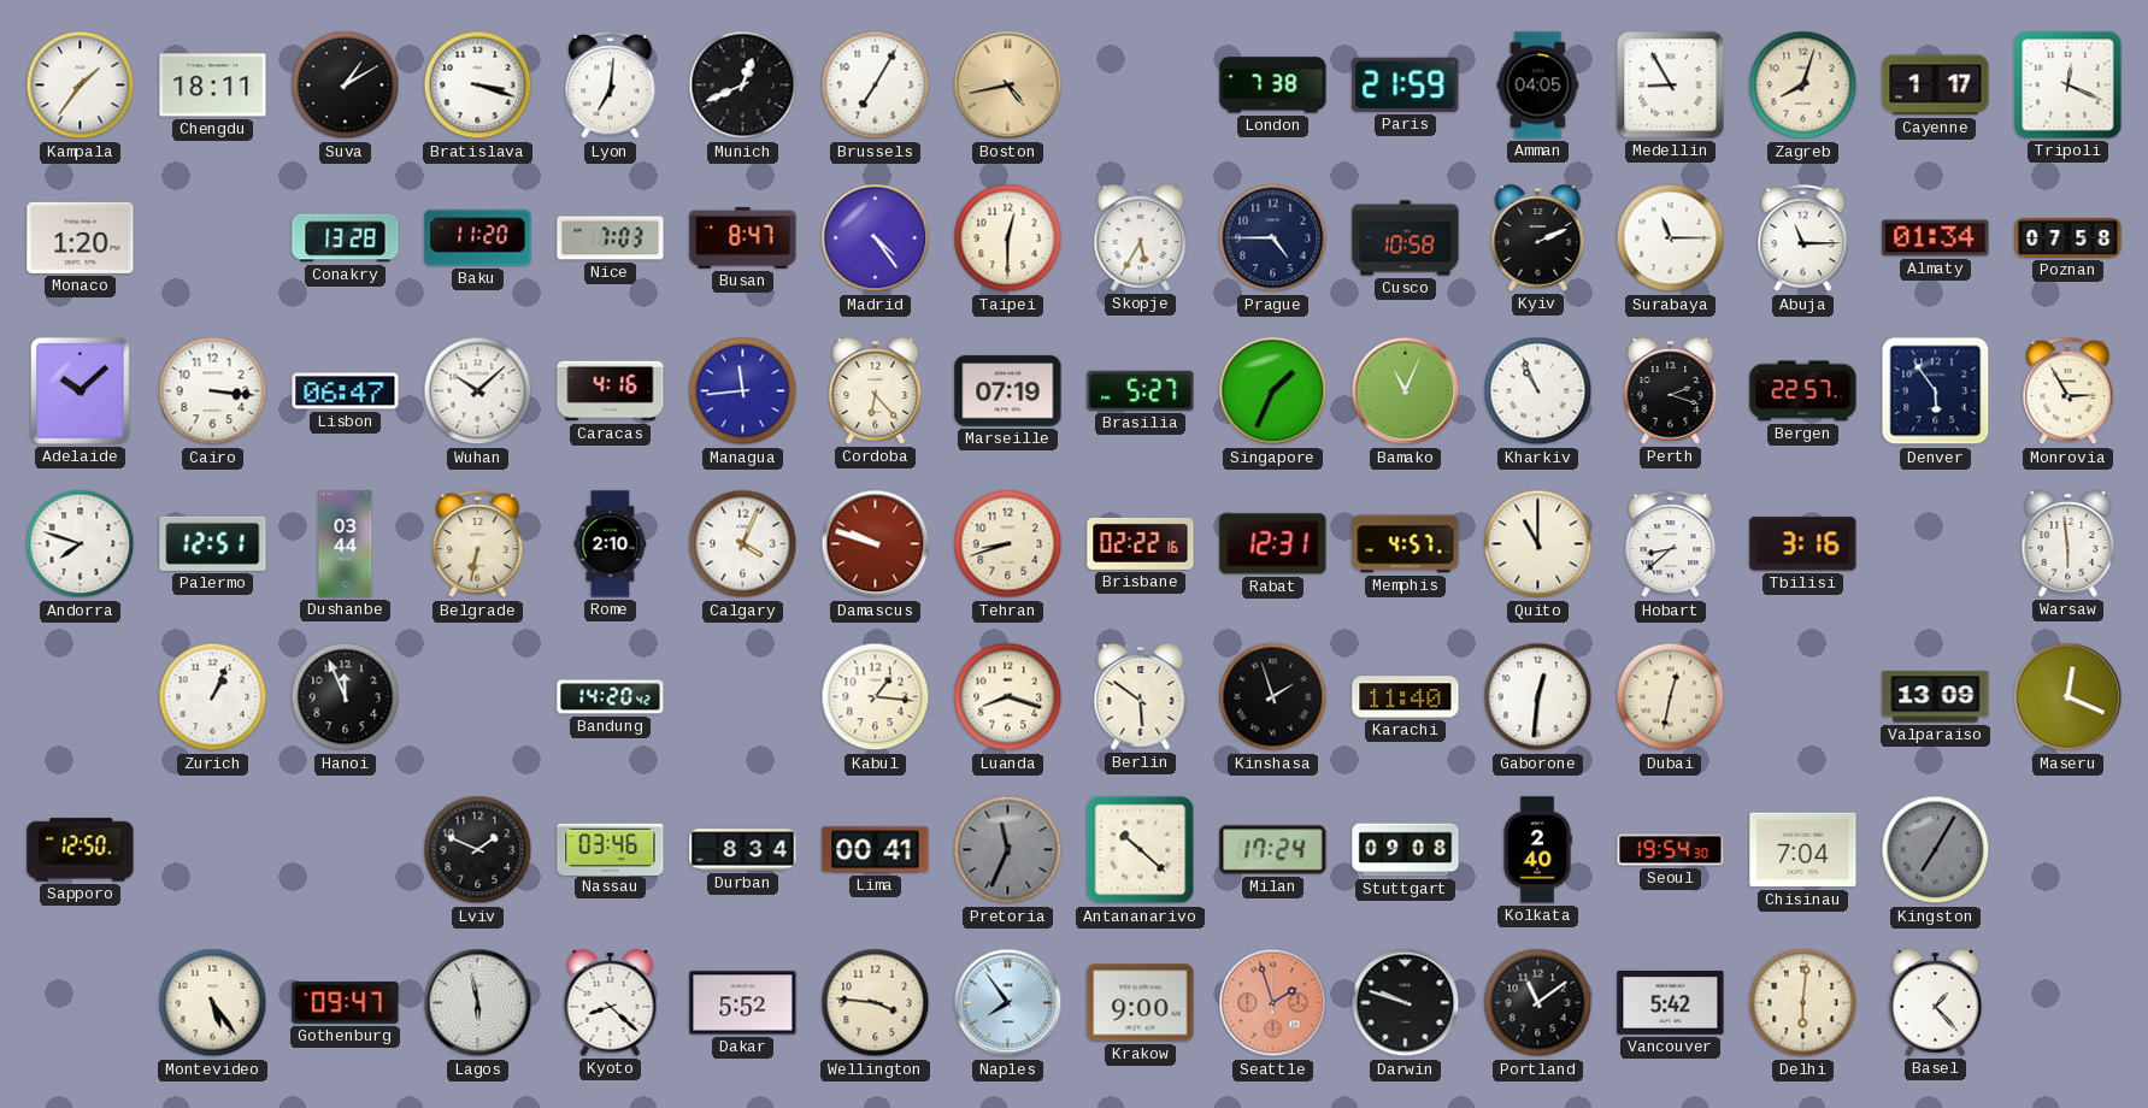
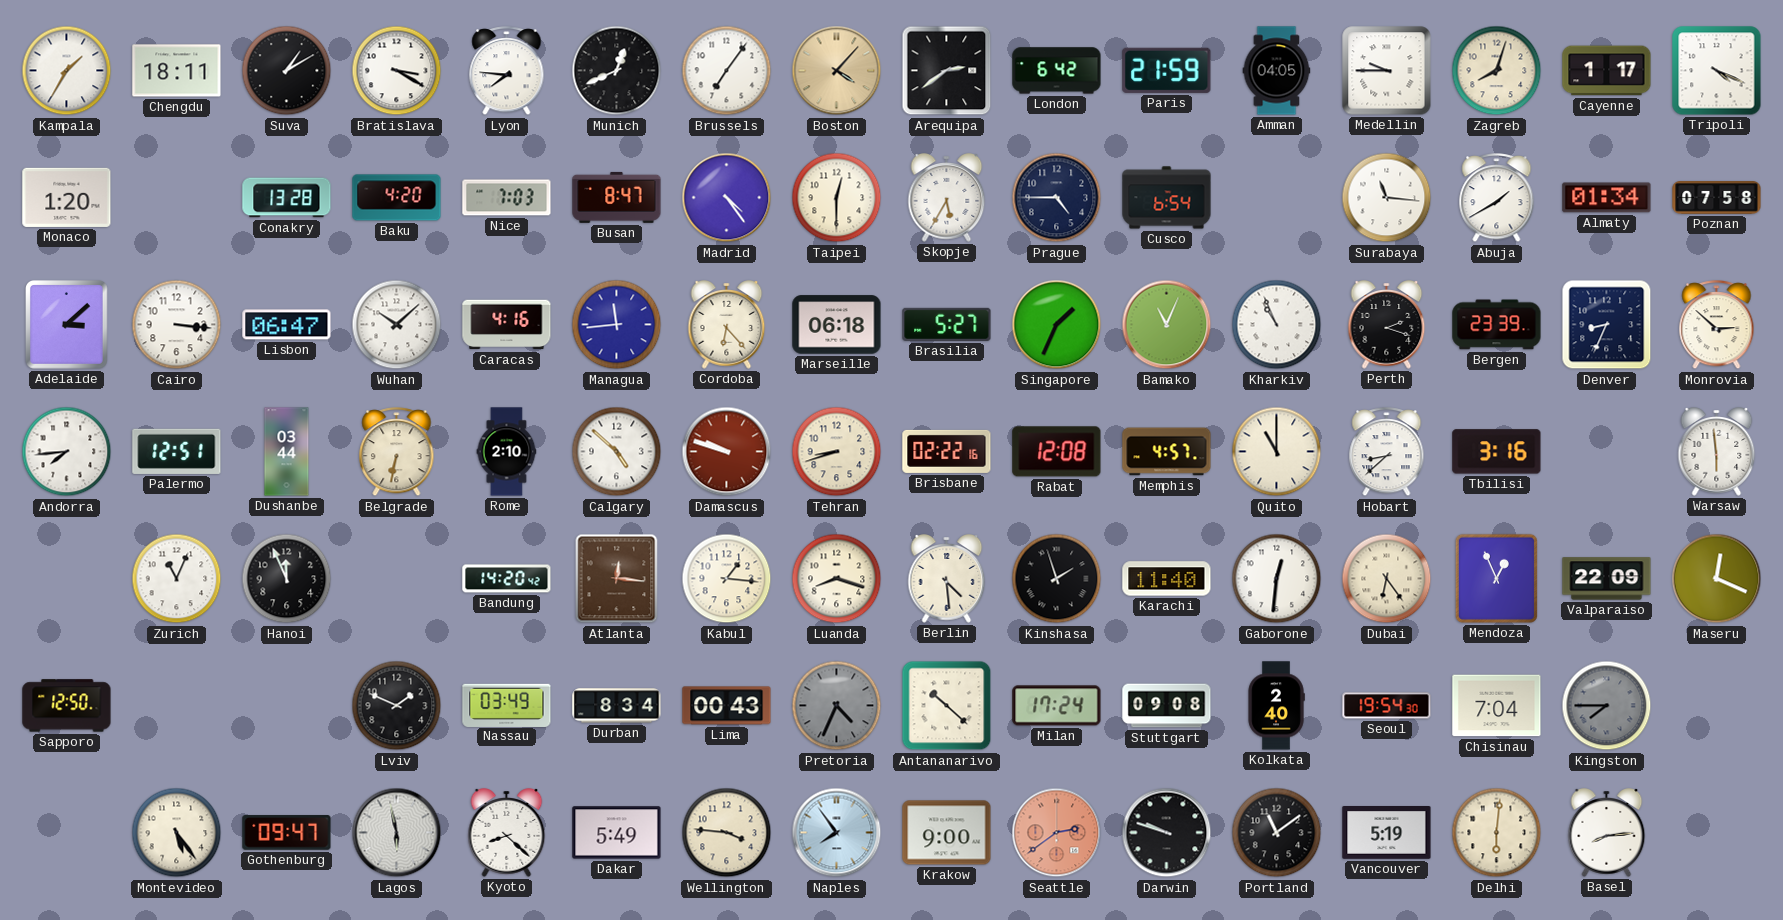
Kampala: 1:36 -> 1:35 (67, 71)
Bratislava: 3:18 -> 3:20 (397, 71)
Lyon: 7:01 -> 7:46 (507, 71)
Brussels: 7:05 -> 7:06 (727, 71)
Boston: 4:43 -> 4:07 (837, 71)
Arequipa: none -> 2:39 (947, 71)
London: 7:38 -> 6:42 (1057, 71)
Medellin: 8:55 -> 9:45 (1387, 71)
Tripoli: 12:19 -> 4:19 (1717, 71)
Baku: 11:20 -> 4:20 (397, 198)
Cusco: 10:58 -> 6:54 (1167, 198)
Kyiv: 2:11 -> none (1538, 238)
Surabaya: 11:15 -> 11:16 (1387, 198)
Abuja: 11:15 -> 1:40 (1497, 198)
Adelaide: 10:08 -> 3:08 (67, 325)
Marseille: 07:19 -> 06:18 (837, 325)
Bergen: 22:57 -> 23:39 (1497, 325)
Denver: 5:54 -> 8:34 (1607, 325)
Monrovia: 2:55 -> 2:52 (1717, 325)
Andorra: 7:48 -> 7:44 (67, 452)
Calgary: 4:04 -> 4:52 (617, 452)
Rabat: 12:31 -> 12:08 (1057, 452)
Zurich: 1:04 -> 11:04 (177, 579)
Atlanta: none -> 12:16 (617, 579)
Berlin: 5:51 -> 4:29 (947, 579)
Dubai: 12:32 -> 6:24 (1387, 579)
Mendoza: none -> 12:56 (1496, 578)
Valparaiso: 13:09 -> 22:09 (1607, 579)
Nassau: 03:46 -> 03:49 (507, 705)
Lima: 00:41 -> 00:43 (727, 706)
Pretoria: 11:34 -> 4:34 (837, 706)
Kingston: 7:05 -> 7:45 (1607, 706)
Dakar: 5:52 -> 5:49 (617, 833)
Seattle: 1:57 -> 2:39 (1057, 833)
Vancouver: 5:42 -> 5:19 (1387, 833)
Basel: 1:23 -> 8:14 (1607, 833)
